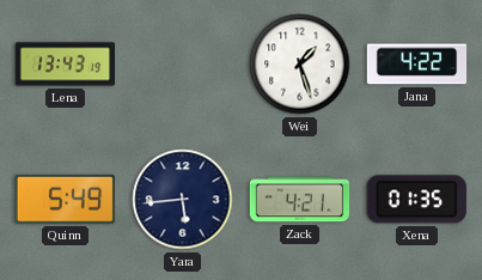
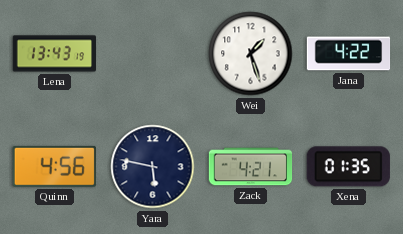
Quinn: 5:49 -> 4:56 (54, 166)
Yara: 5:44 -> 5:47 (153, 167)
